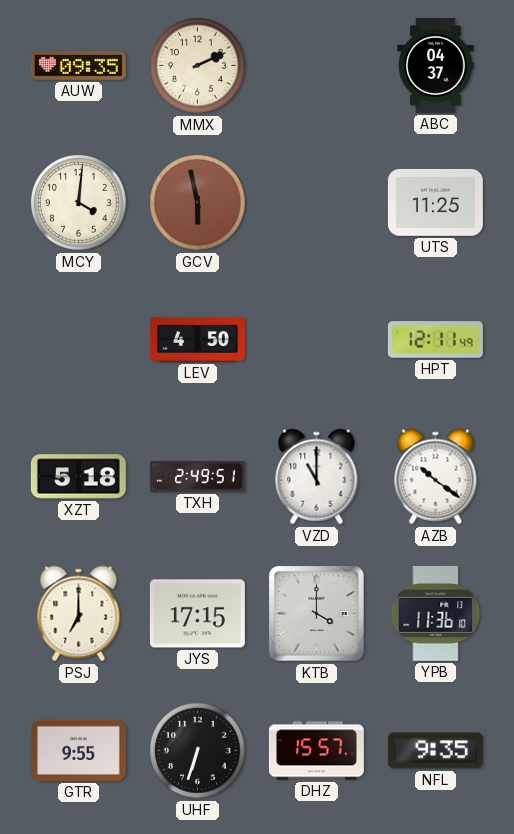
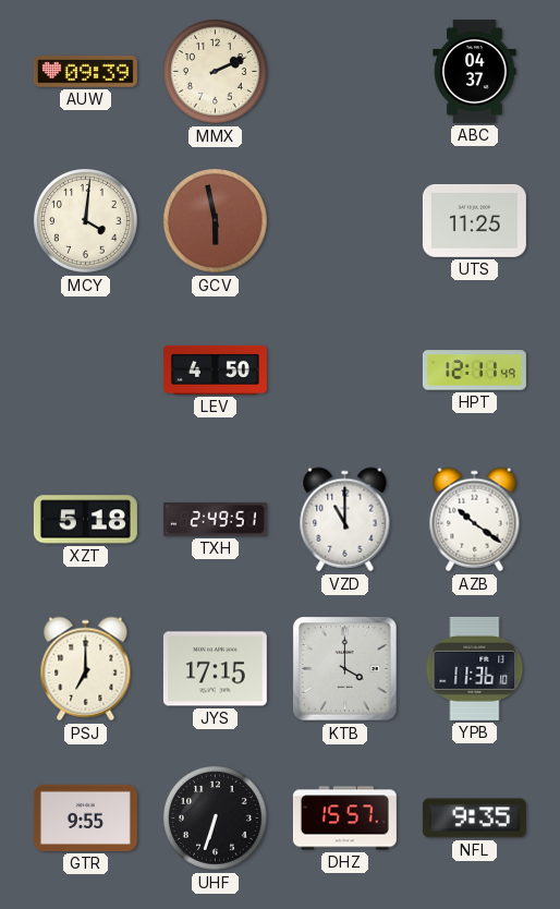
AUW: 09:35 -> 09:39 (85, 72)
